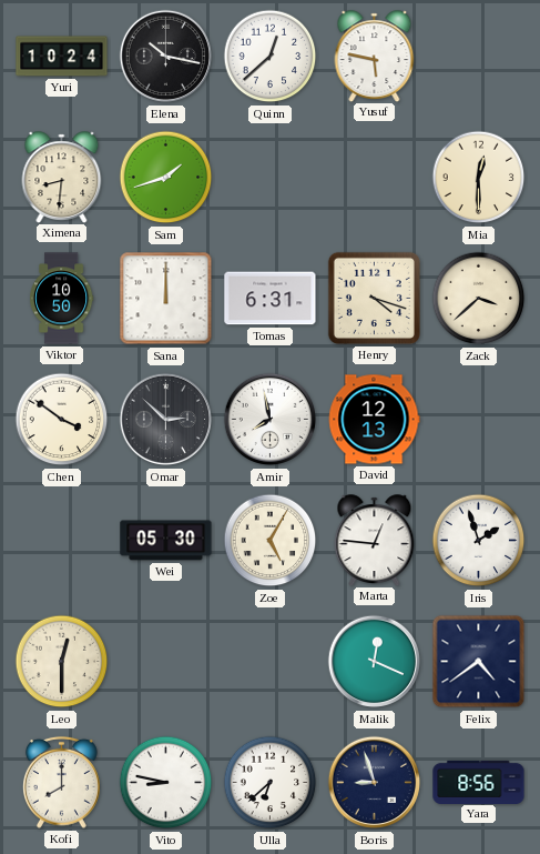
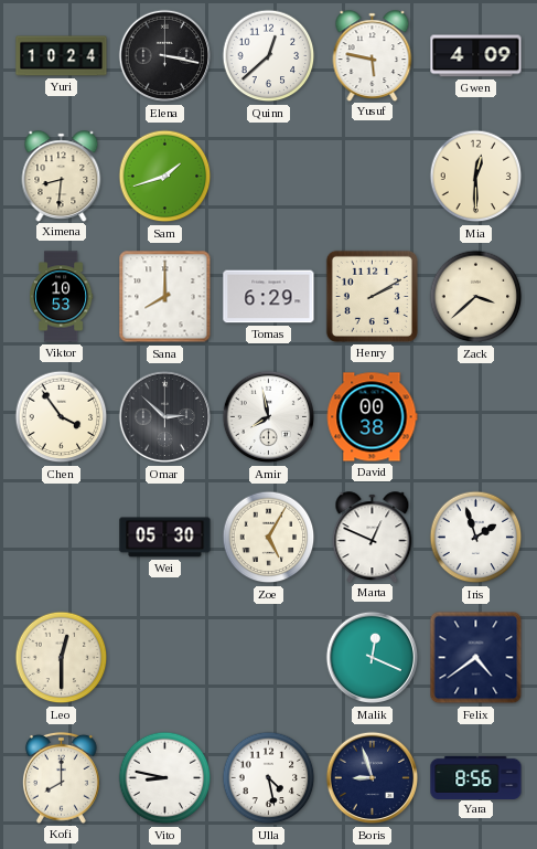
Elena: 10:17 -> 3:17 (165, 56)
Gwen: none -> 4:09 (476, 56)
Viktor: 10:50 -> 10:53 (62, 297)
Sana: 12:00 -> 8:00 (165, 297)
Tomas: 6:31 -> 6:29 (269, 297)
Henry: 4:18 -> 2:10 (372, 296)
Chen: 3:51 -> 3:54 (62, 417)
David: 12:13 -> 00:38 (372, 417)
Marta: 12:46 -> 12:49 (373, 537)
Ulla: 6:38 -> 4:28 (269, 778)
